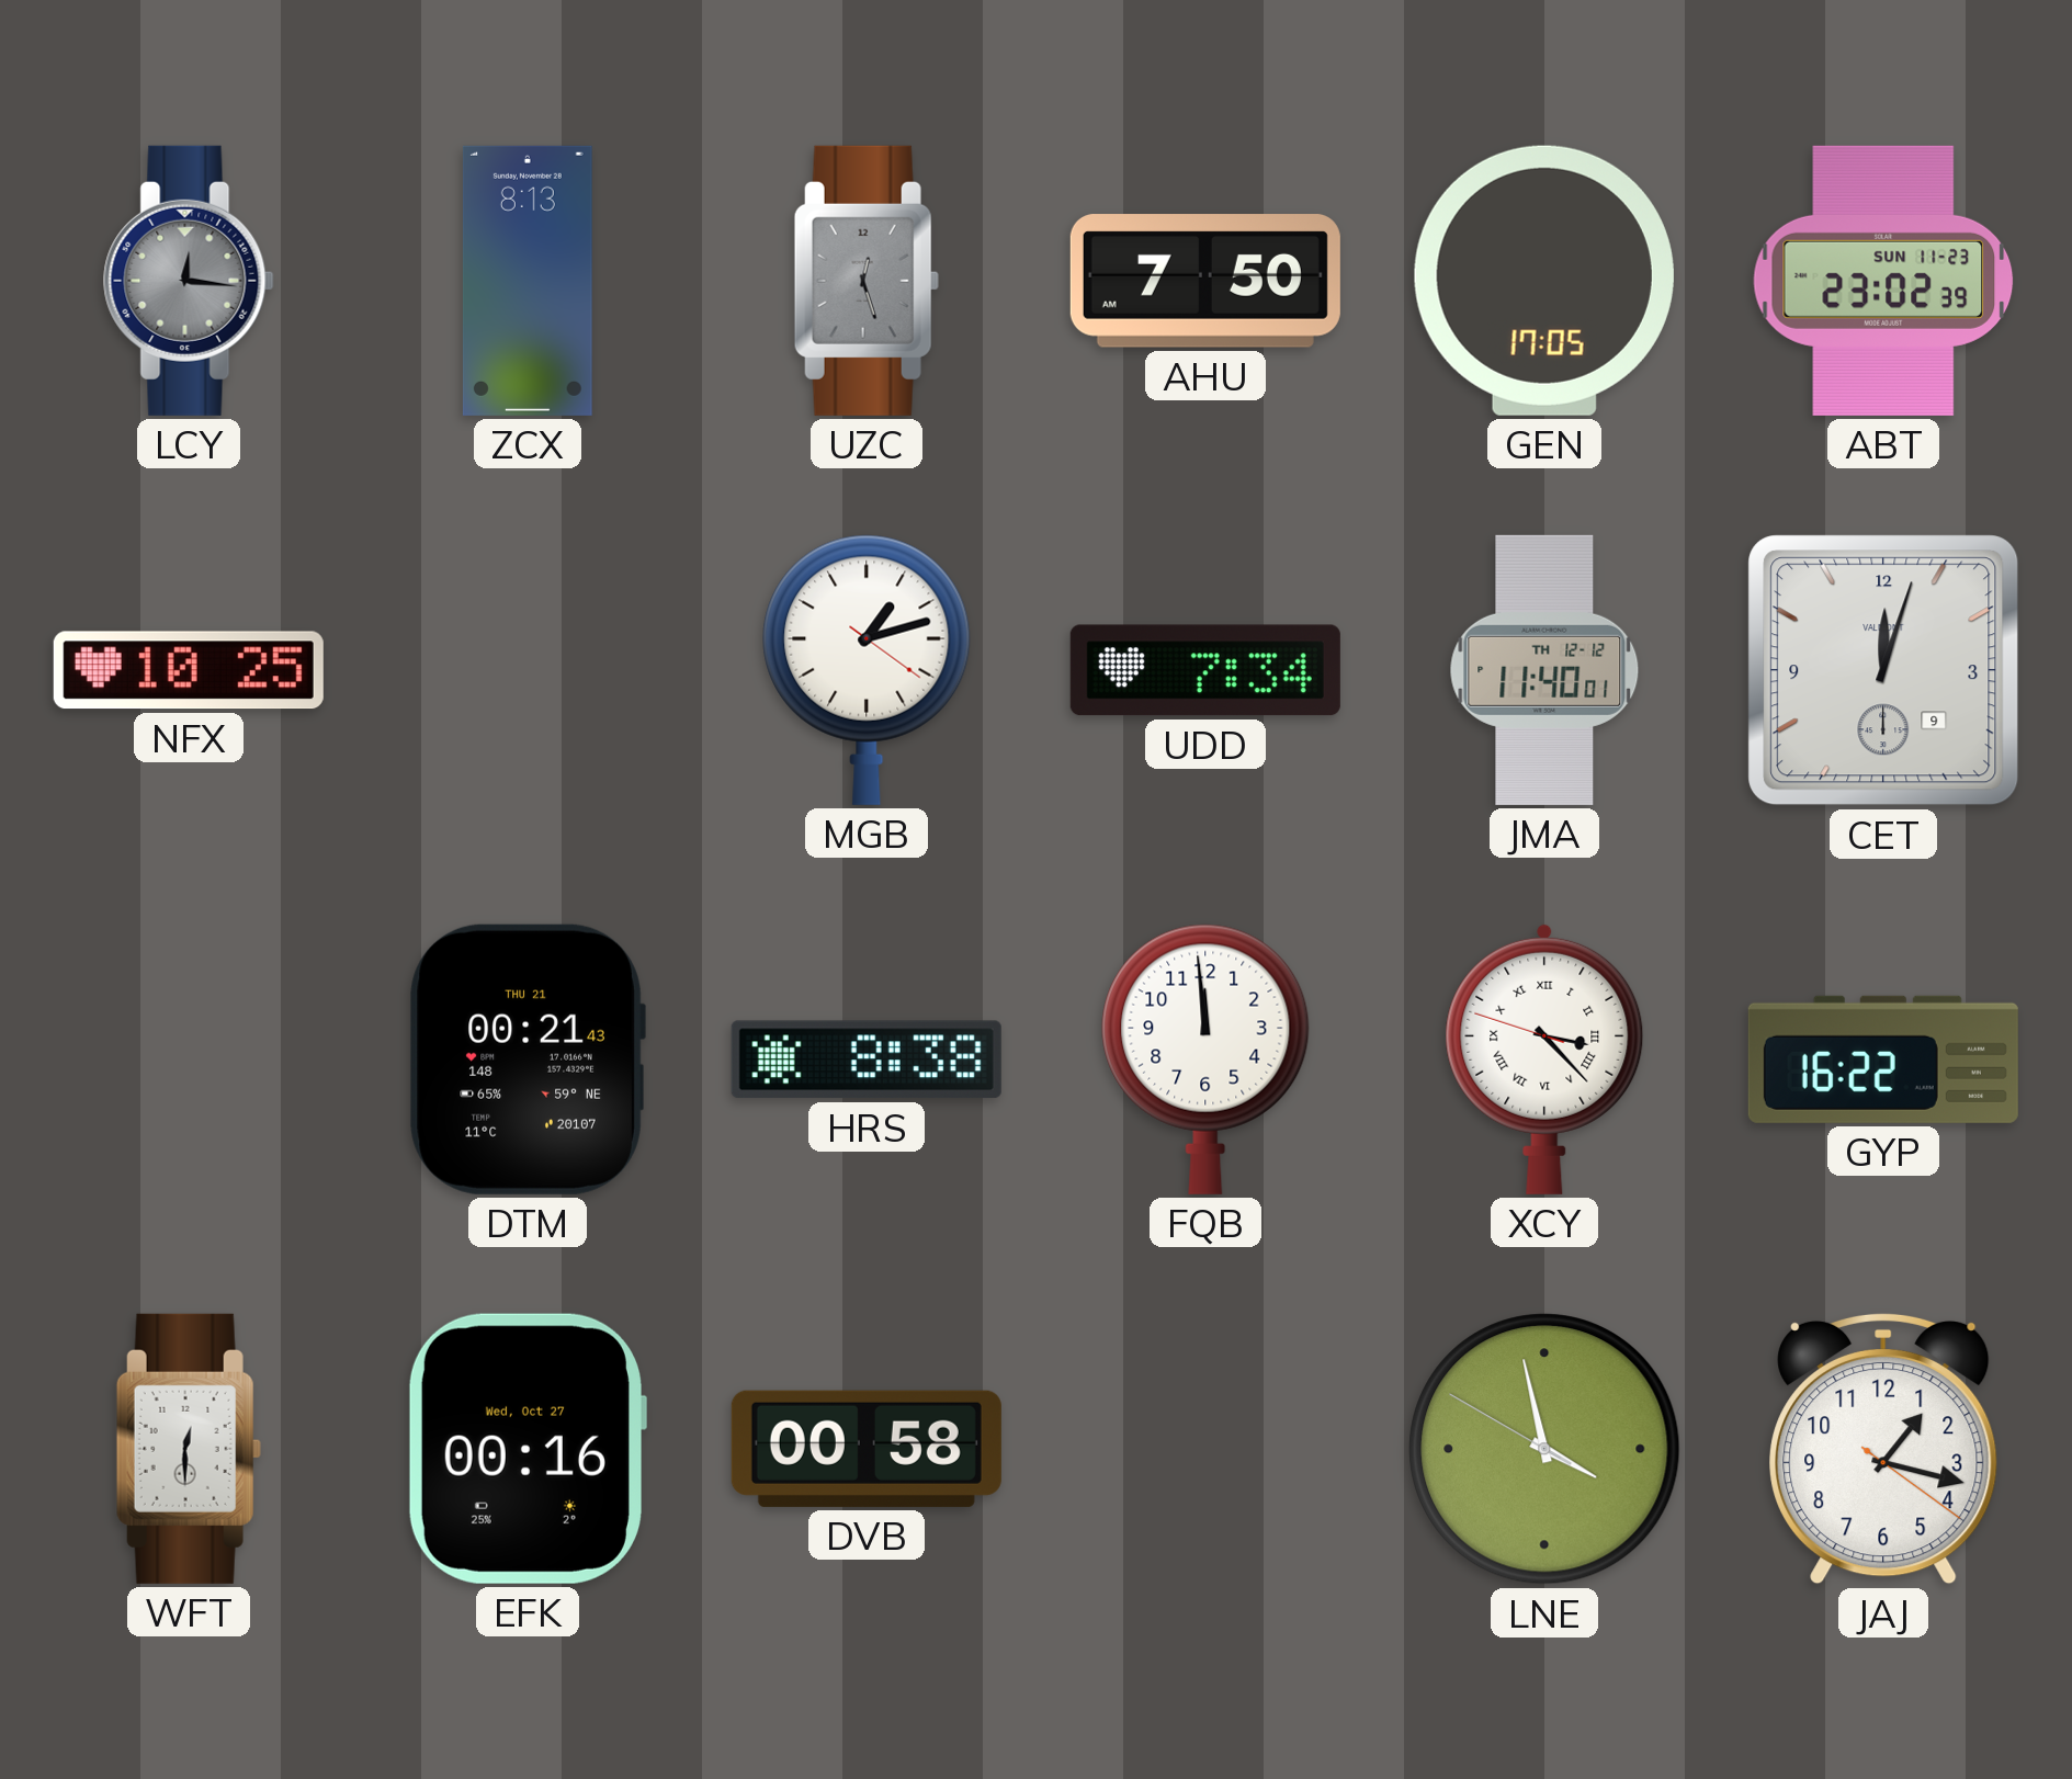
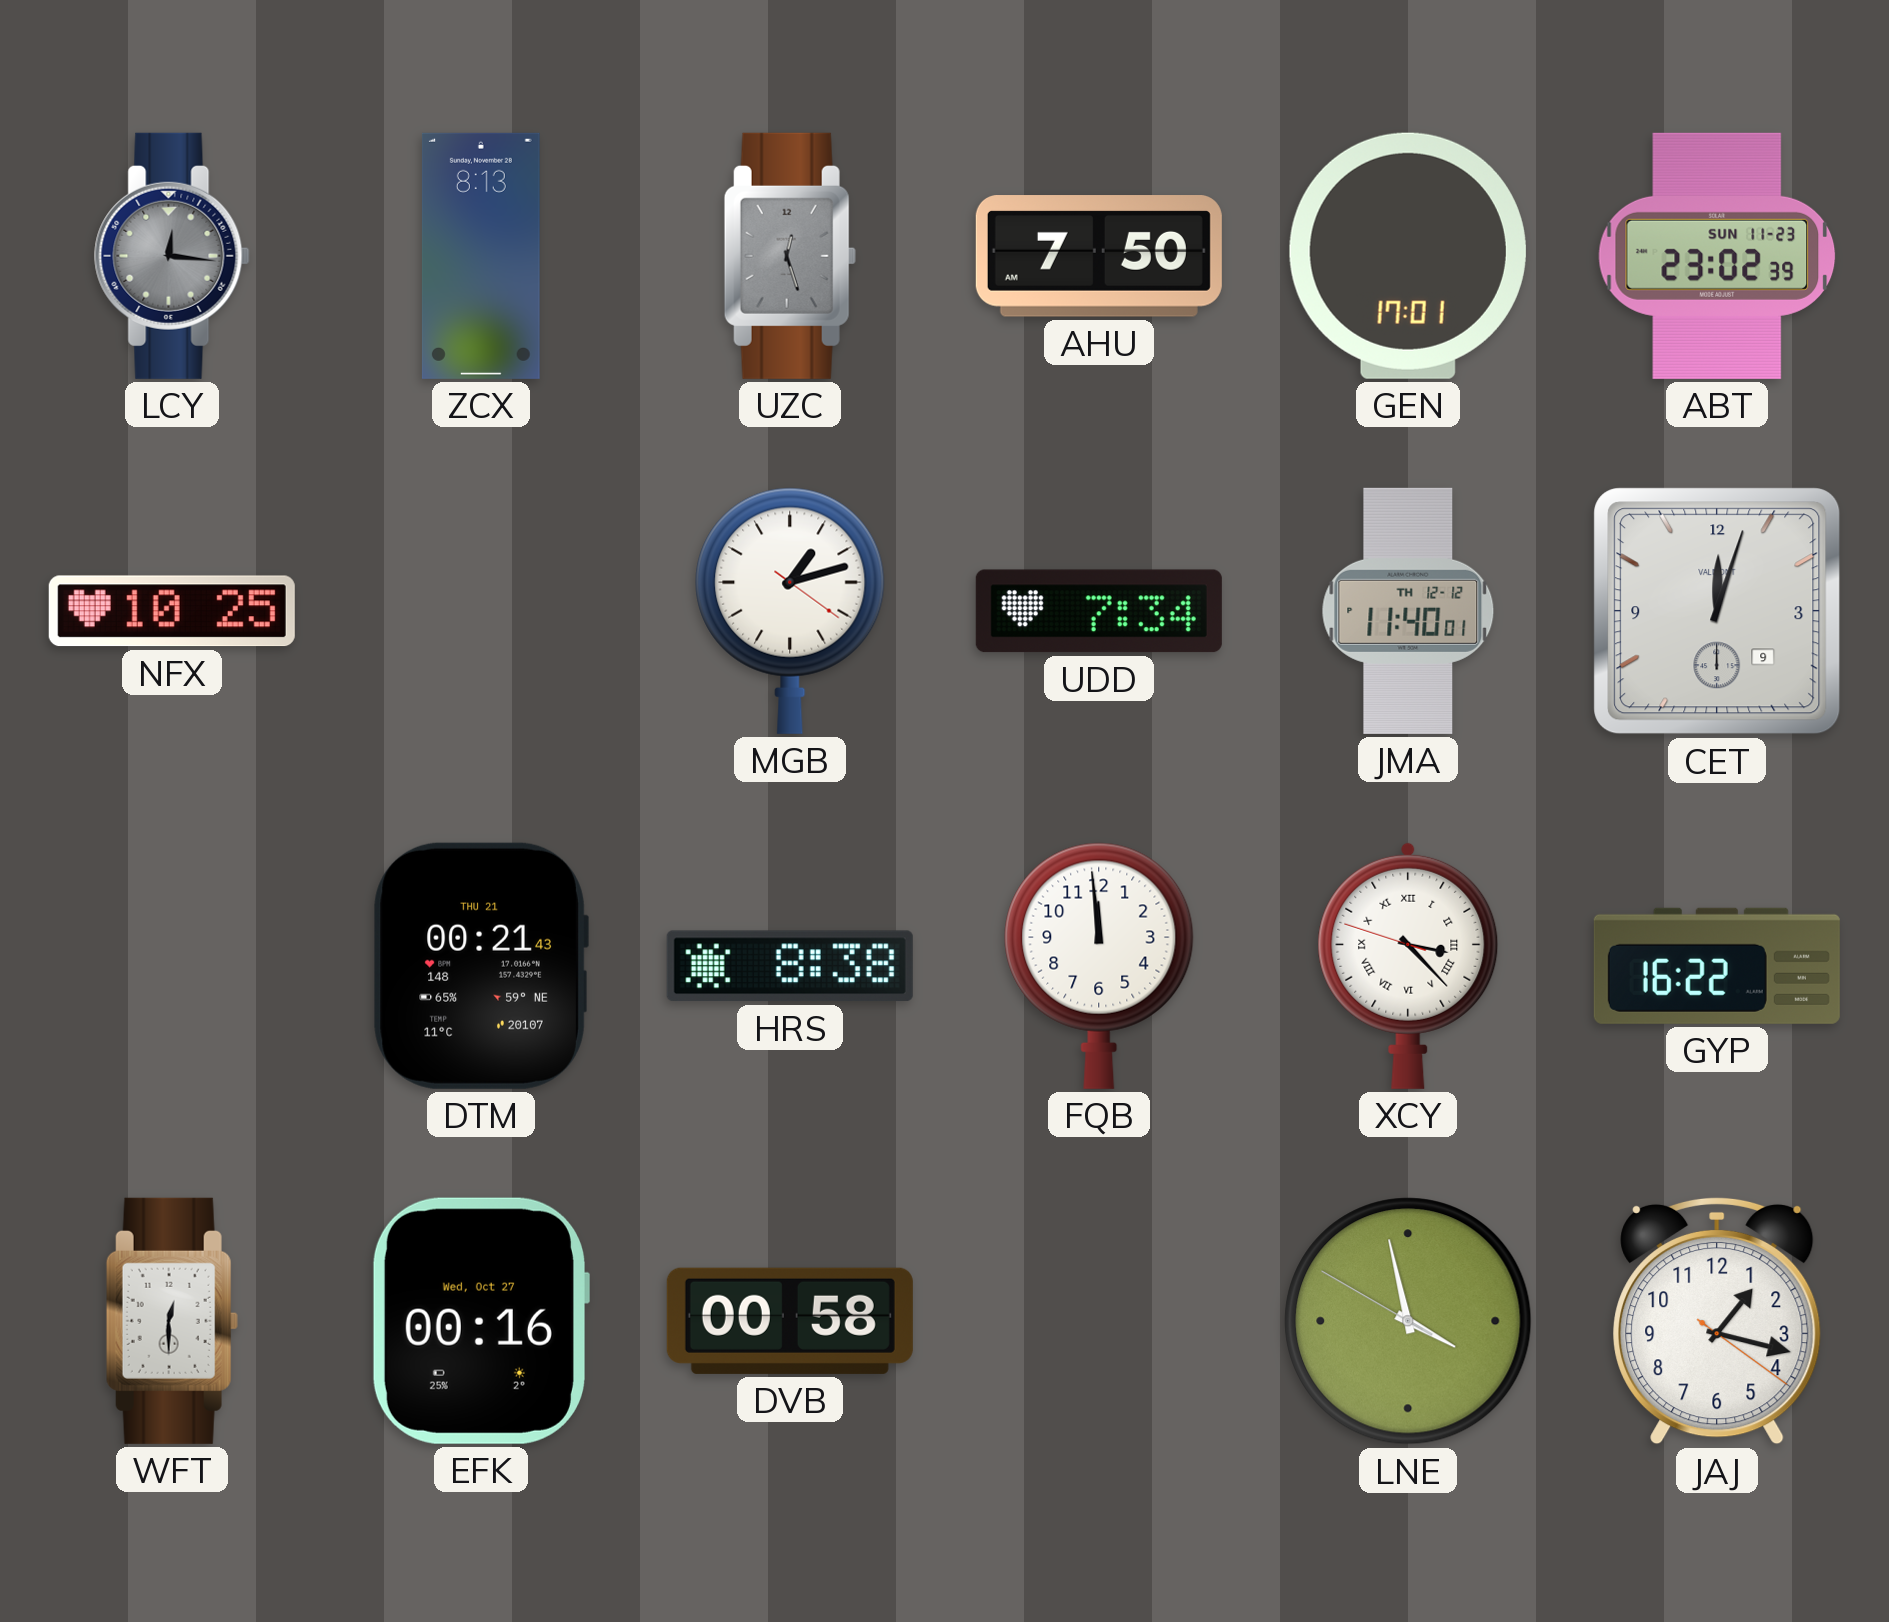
GEN: 17:05 -> 17:01 (1408, 256)
